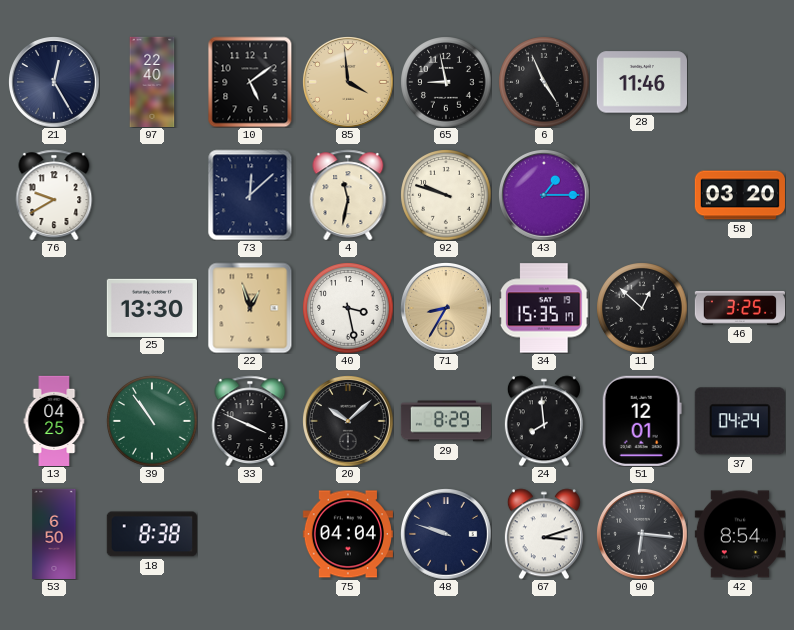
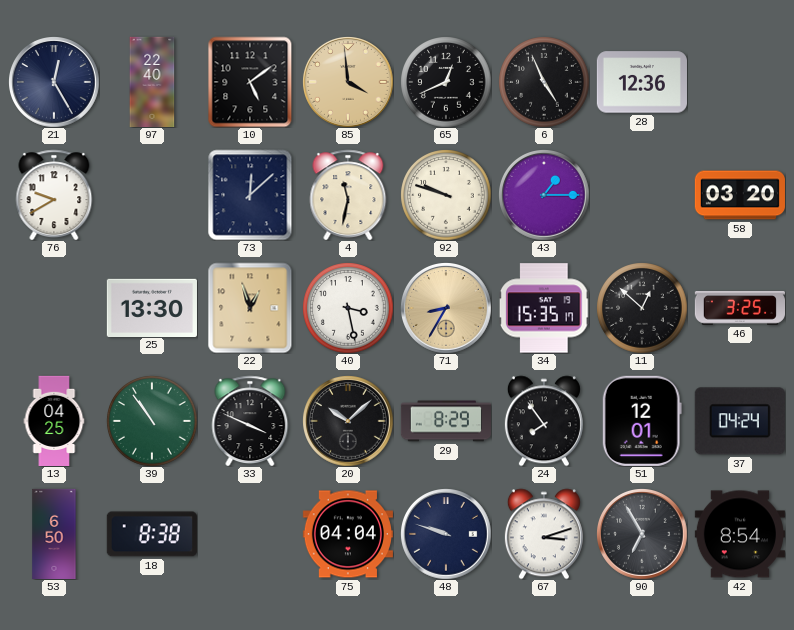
65: 8:58 -> 12:41 (446, 82)
28: 11:46 -> 12:36 (642, 82)
24: 7:59 -> 7:54 (544, 421)
90: 6:16 -> 6:55 (642, 534)
